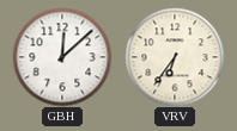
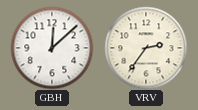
VRV: 6:36 -> 2:36 (146, 48)
